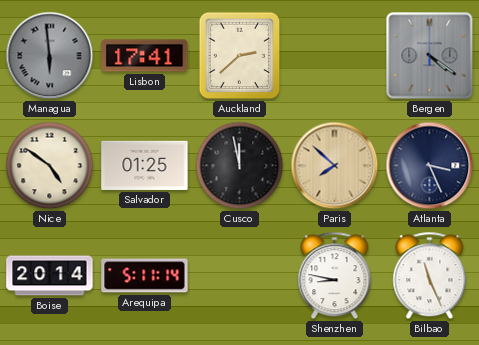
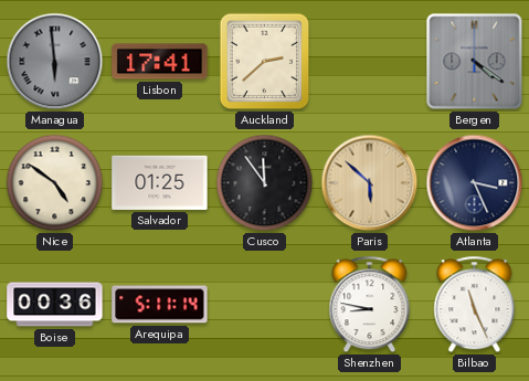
Cusco: 11:58 -> 11:54 (265, 183)
Paris: 7:52 -> 5:52 (370, 183)
Boise: 20:14 -> 00:36 (55, 305)
